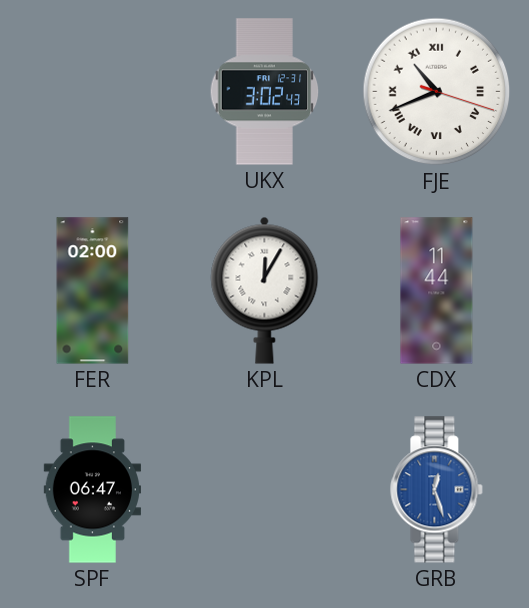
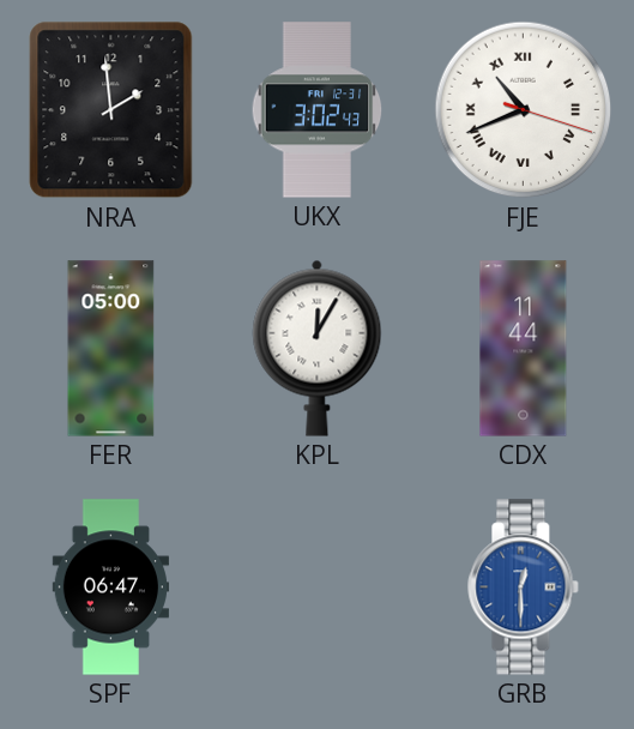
NRA: none -> 1:59 (111, 110)
FER: 02:00 -> 05:00 (111, 349)
GRB: 12:27 -> 12:30 (524, 588)
